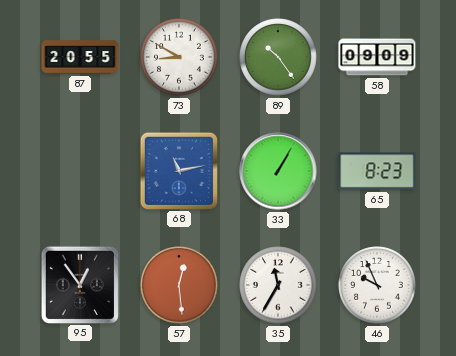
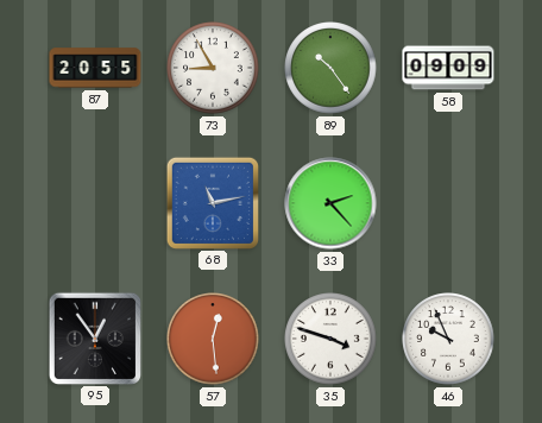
73: 8:50 -> 8:55 (213, 68)
33: 1:05 -> 2:23 (330, 203)
65: 8:23 -> none (377, 171)
35: 11:35 -> 3:48 (330, 339)
